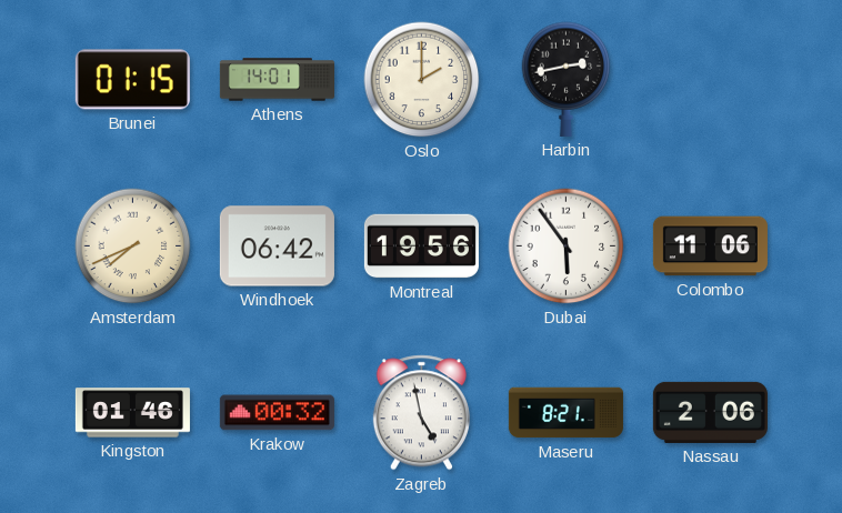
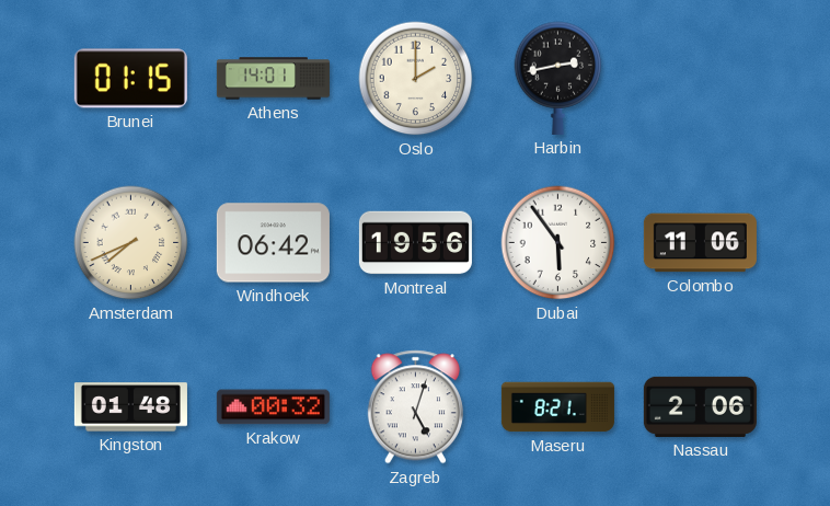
Kingston: 01:46 -> 01:48 (130, 407)
Zagreb: 4:58 -> 5:03 (415, 407)
